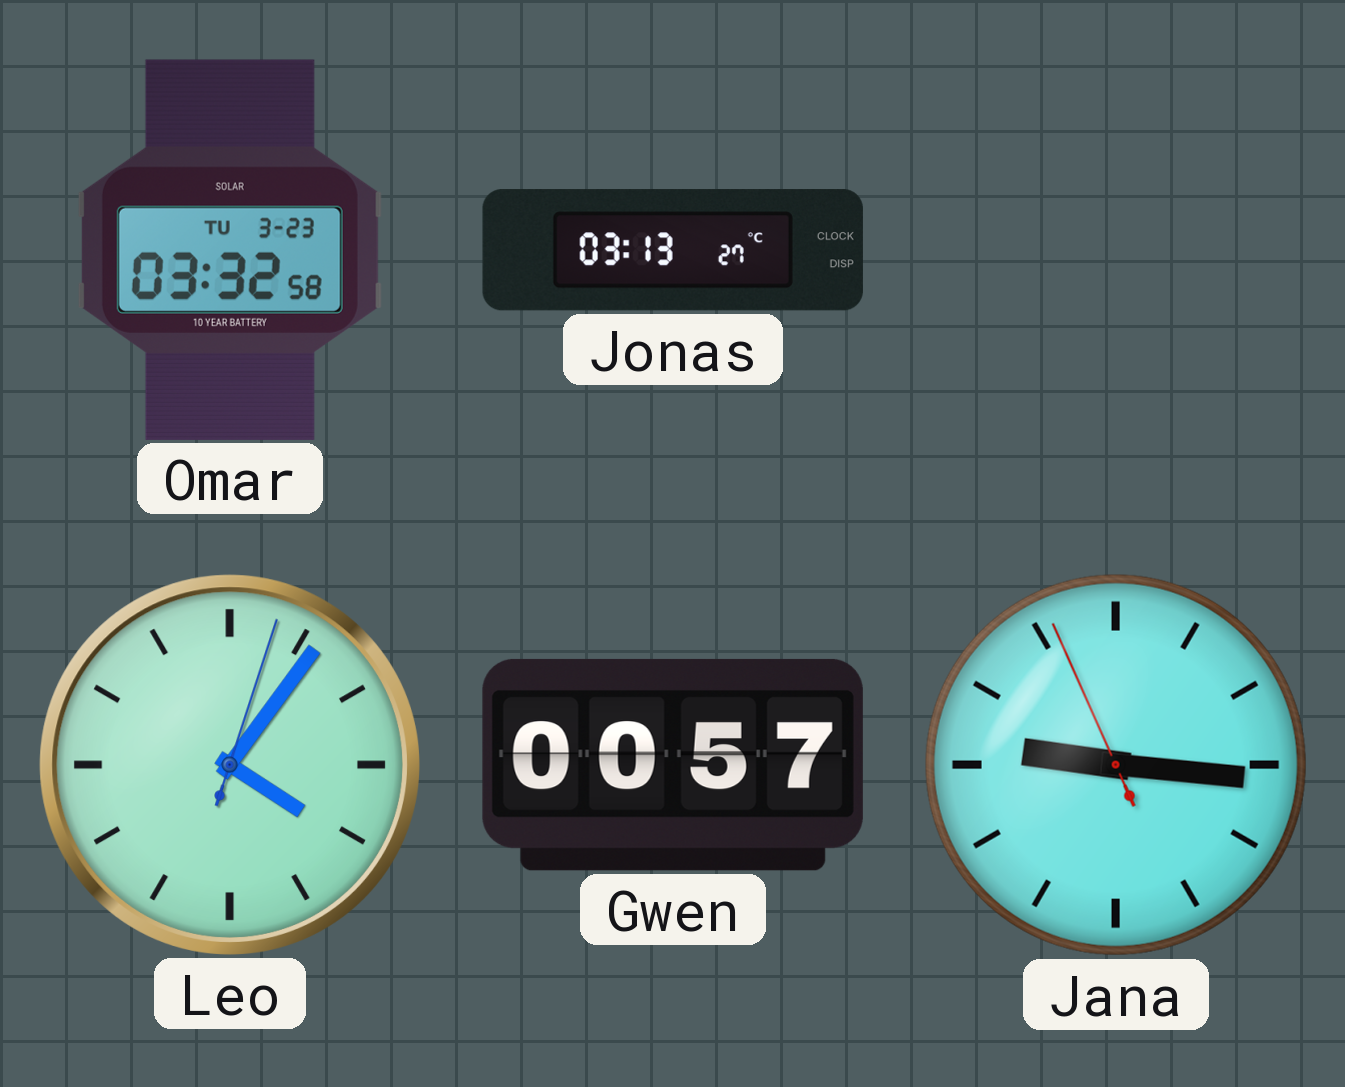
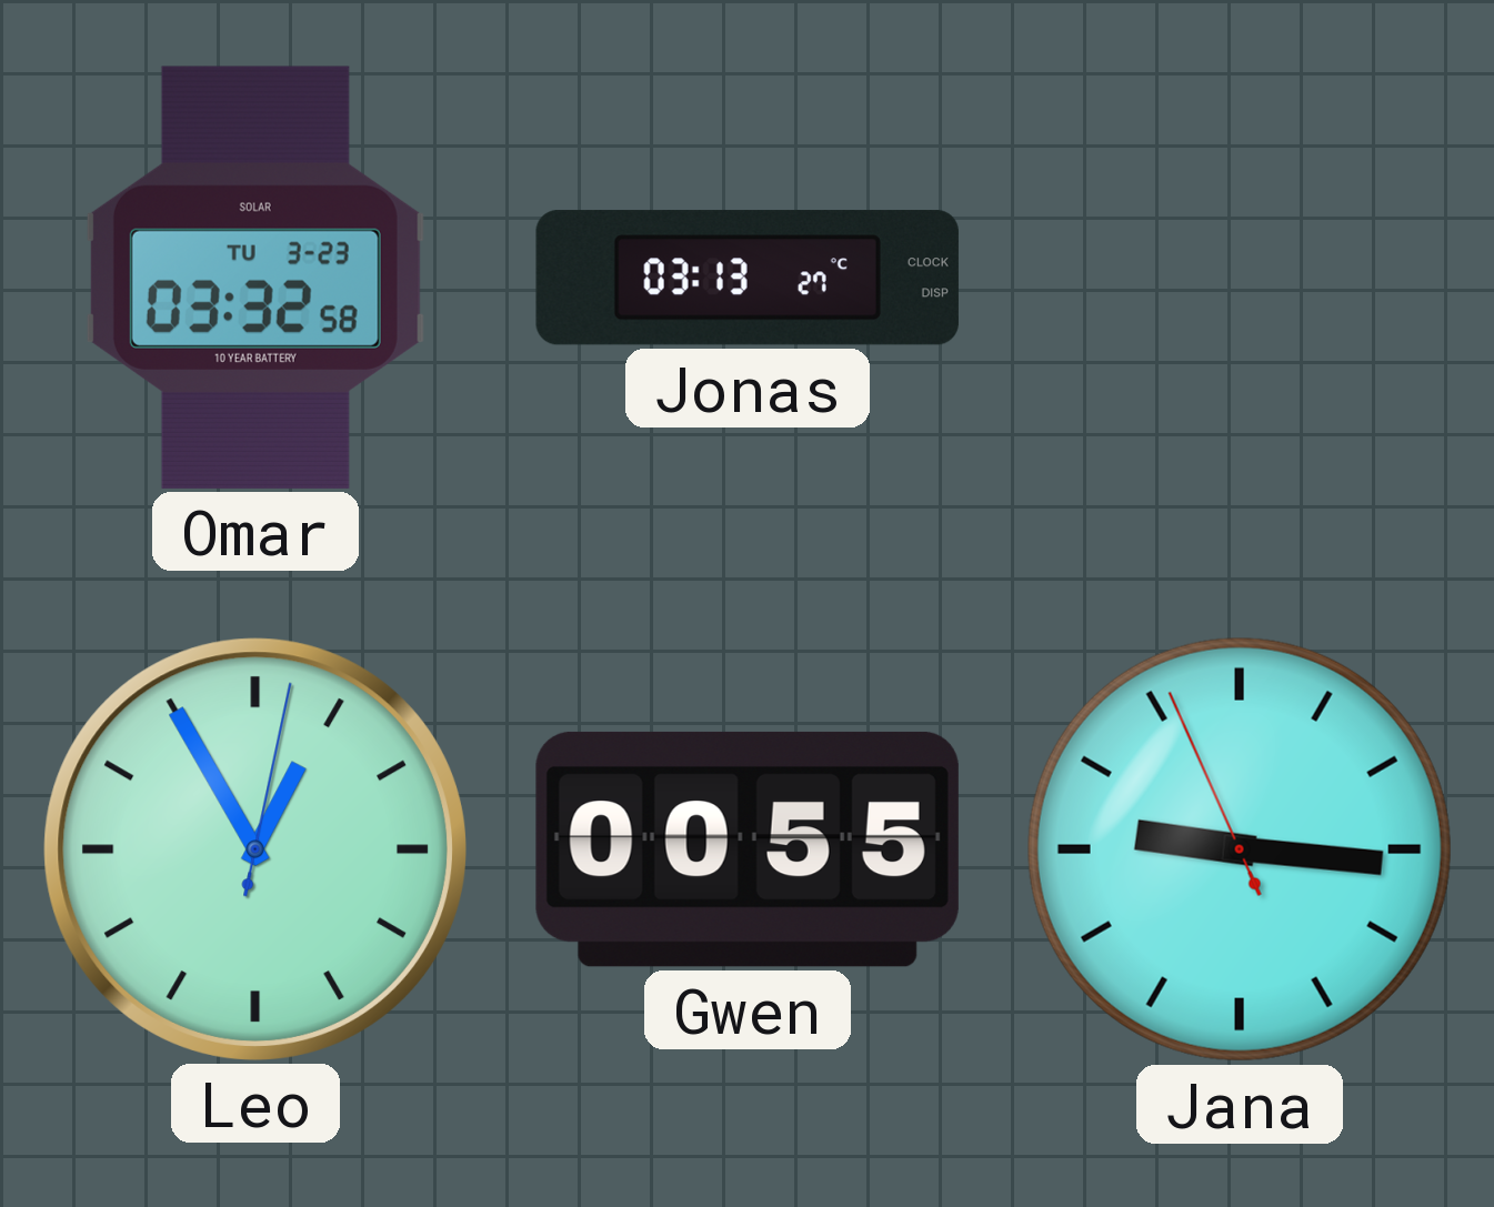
Leo: 4:06 -> 12:55 (255, 849)
Gwen: 00:57 -> 00:55 (748, 849)
